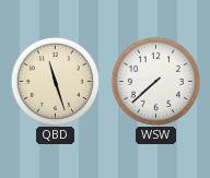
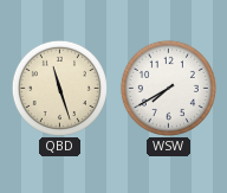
WSW: 7:38 -> 7:40 (168, 88)
